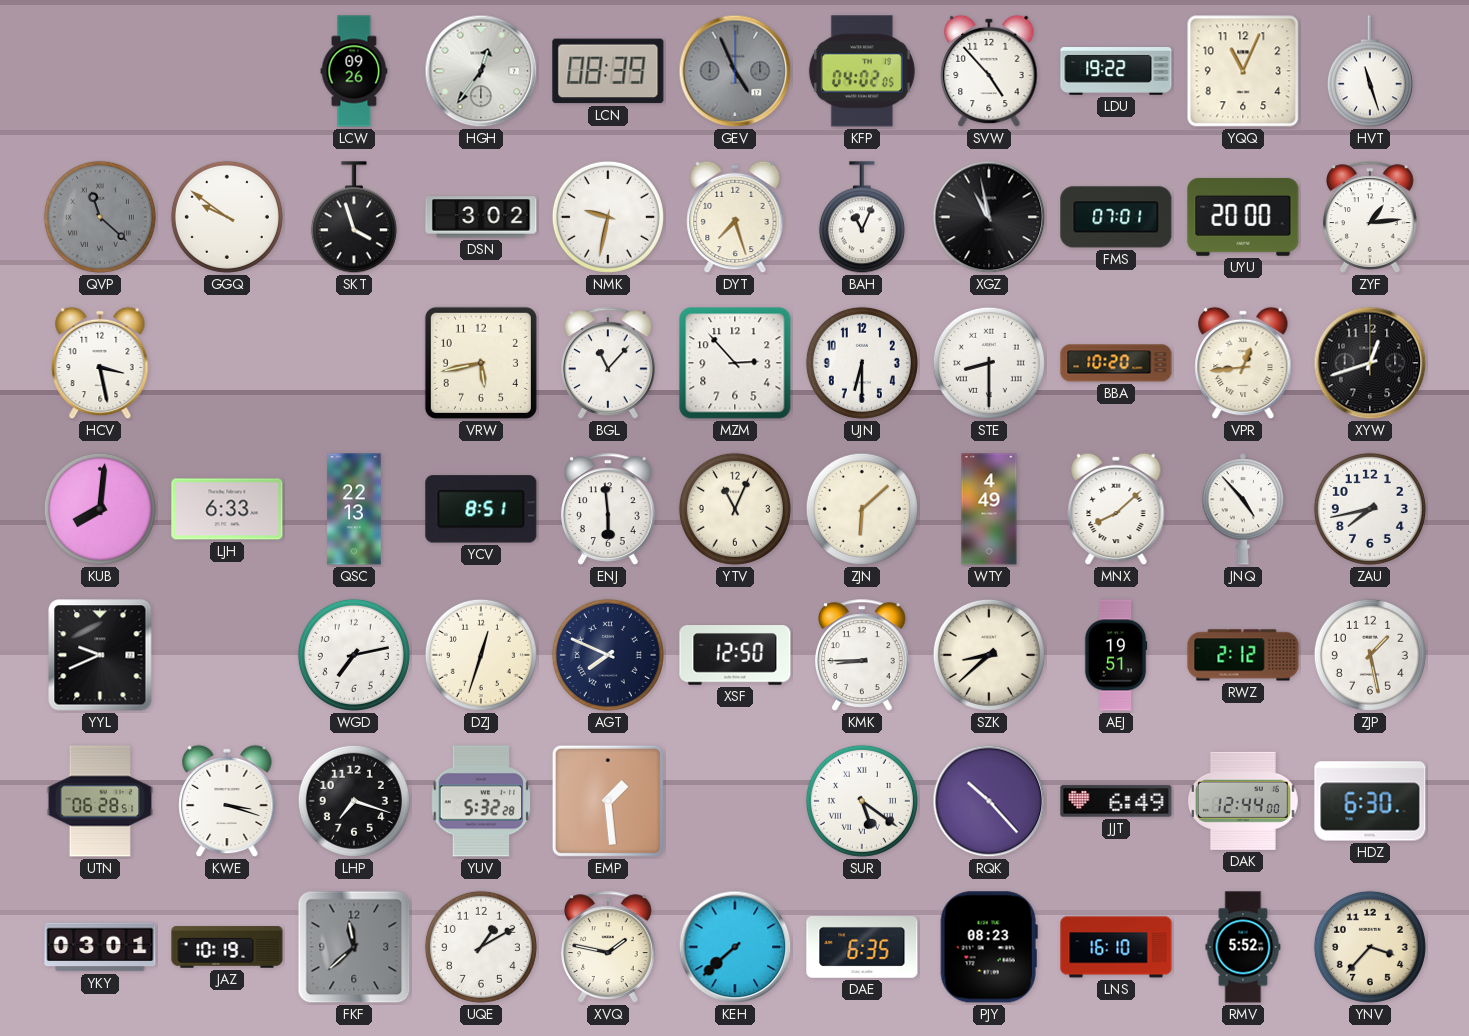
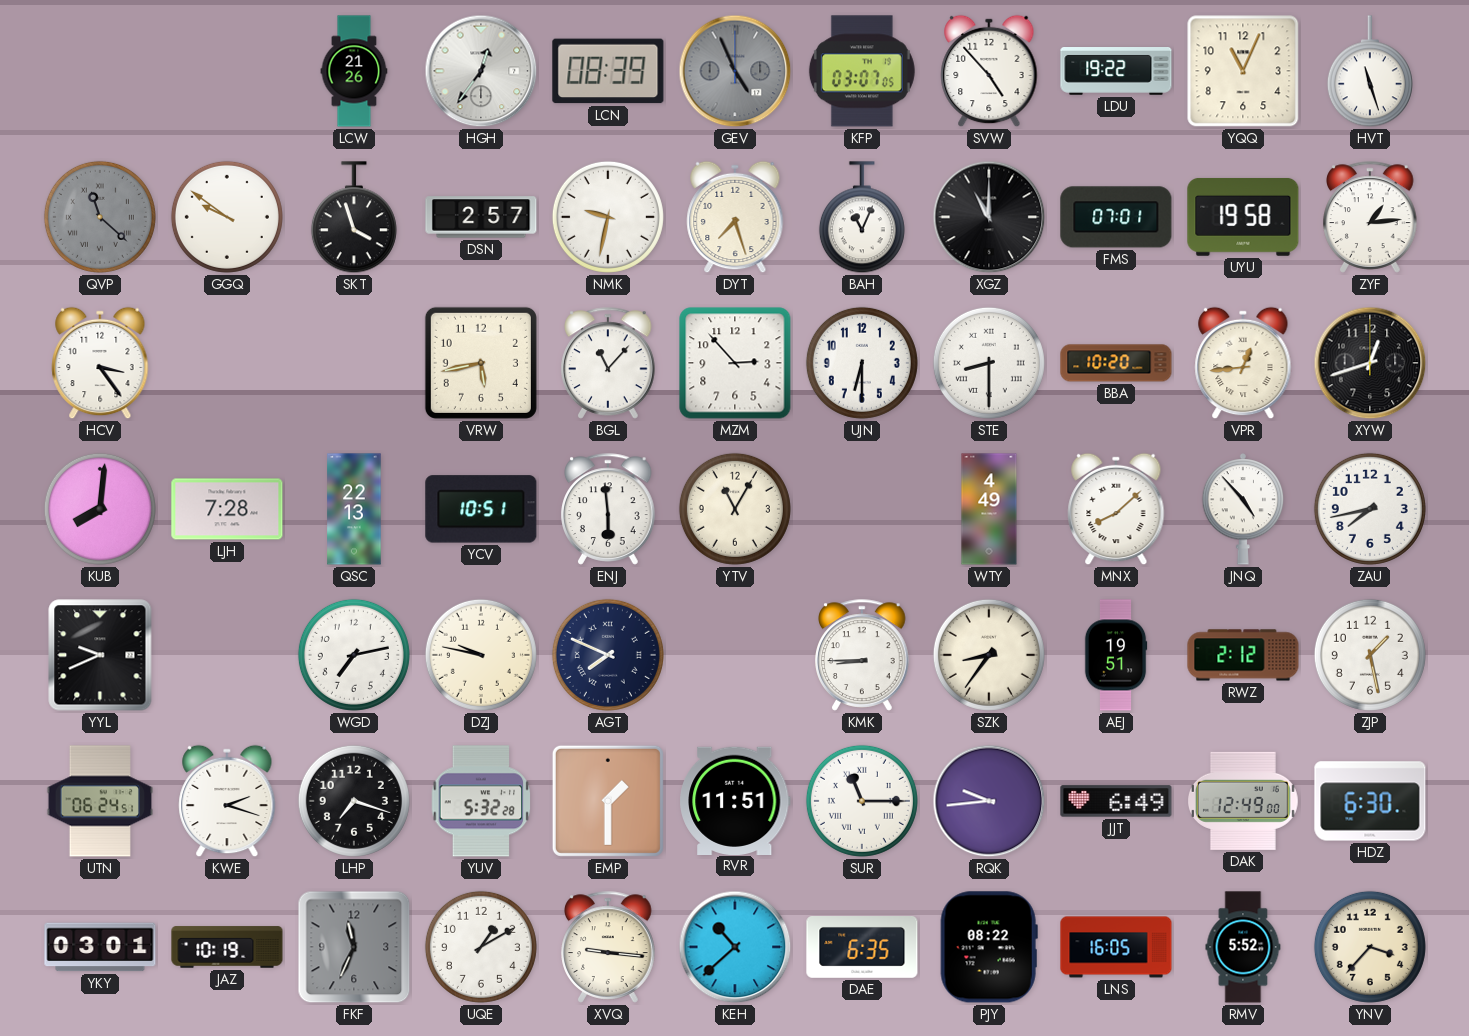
LCW: 09:26 -> 21:26 (354, 71)
KFP: 04:02 -> 03:07 (862, 71)
DSN: 3:02 -> 2:57 (481, 217)
XGZ: 10:58 -> 11:00 (989, 217)
UYU: 20:00 -> 19:58 (1243, 217)
HCV: 3:28 -> 3:24 (100, 363)
LJH: 6:33 -> 7:28 (227, 509)
YCV: 8:51 -> 10:51 (481, 509)
YTV: 11:04 -> 11:05 (735, 509)
ZJN: 6:08 -> none (862, 509)
DZJ: 12:33 -> 9:47 (481, 655)
XSF: 12:50 -> none (735, 655)
SZK: 8:38 -> 8:36 (989, 655)
UTN: 06:28 -> 06:24 (100, 801)
KWE: 3:18 -> 2:18 (227, 801)
EMP: 1:29 -> 1:30 (608, 801)
RVR: none -> 11:51 (735, 800)
SUR: 5:21 -> 11:15 (862, 801)
RQK: 10:23 -> 9:44 (989, 801)
DAK: 12:44 -> 12:49 (1244, 801)
FKF: 11:38 -> 11:34 (354, 947)
XVQ: 1:47 -> 9:16 (608, 947)
KEH: 7:38 -> 10:38 (735, 947)
PJY: 08:23 -> 08:22 (989, 947)
LNS: 16:10 -> 16:05 (1116, 947)
